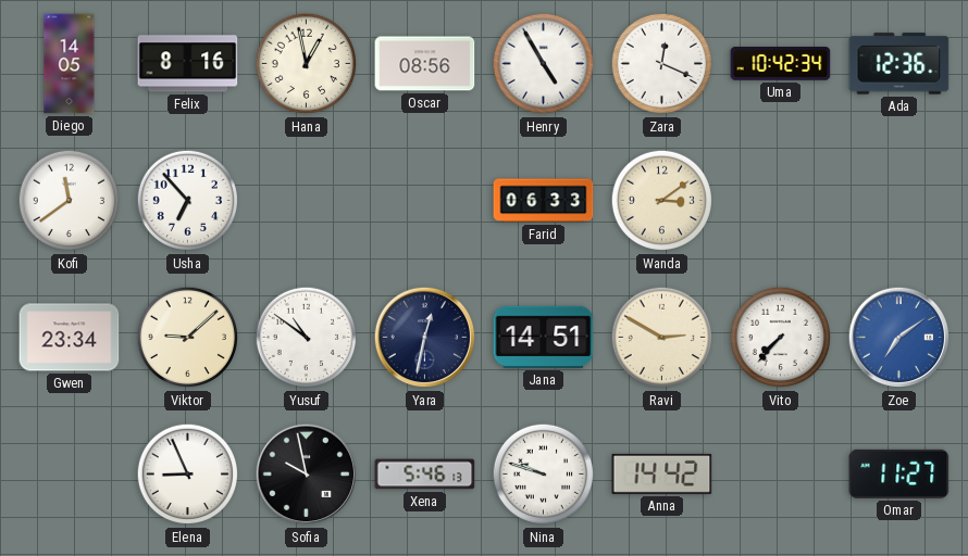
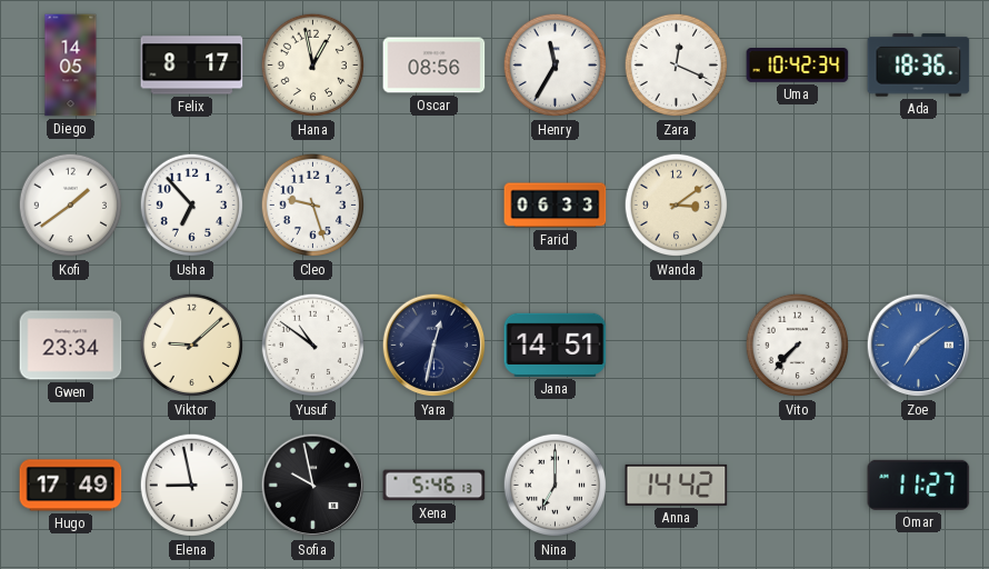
Felix: 8:16 -> 8:17 (192, 66)
Henry: 4:55 -> 11:35 (556, 66)
Ada: 12:36 -> 18:36 (919, 66)
Kofi: 11:39 -> 1:39 (71, 206)
Cleo: none -> 9:27 (313, 206)
Ravi: 2:50 -> none (662, 338)
Hugo: none -> 17:49 (71, 486)
Elena: 8:56 -> 8:58 (192, 486)
Nina: 9:48 -> 7:00 (556, 486)
